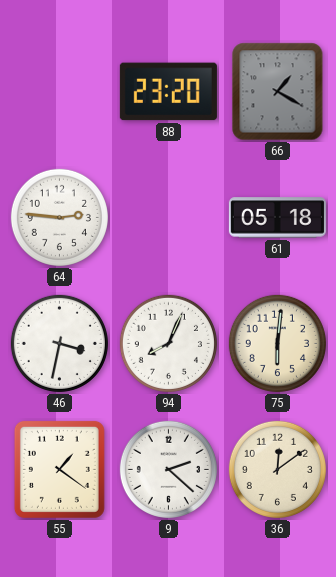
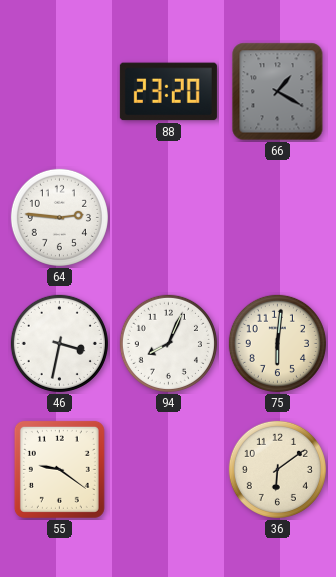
61: 05:18 -> none (277, 218)
55: 1:21 -> 9:21 (59, 469)
9: 2:22 -> none (168, 469)
36: 12:09 -> 6:09 (277, 469)
